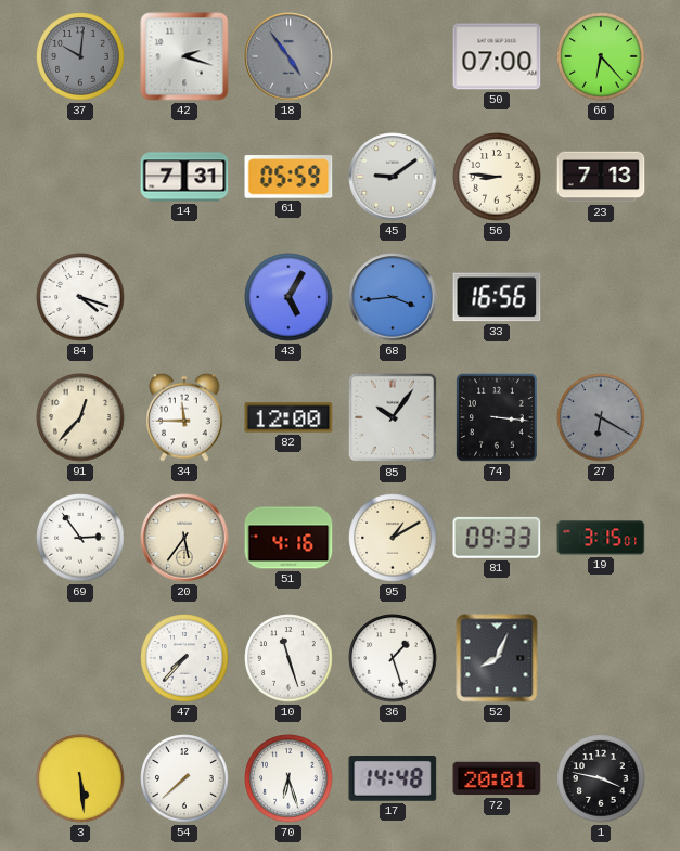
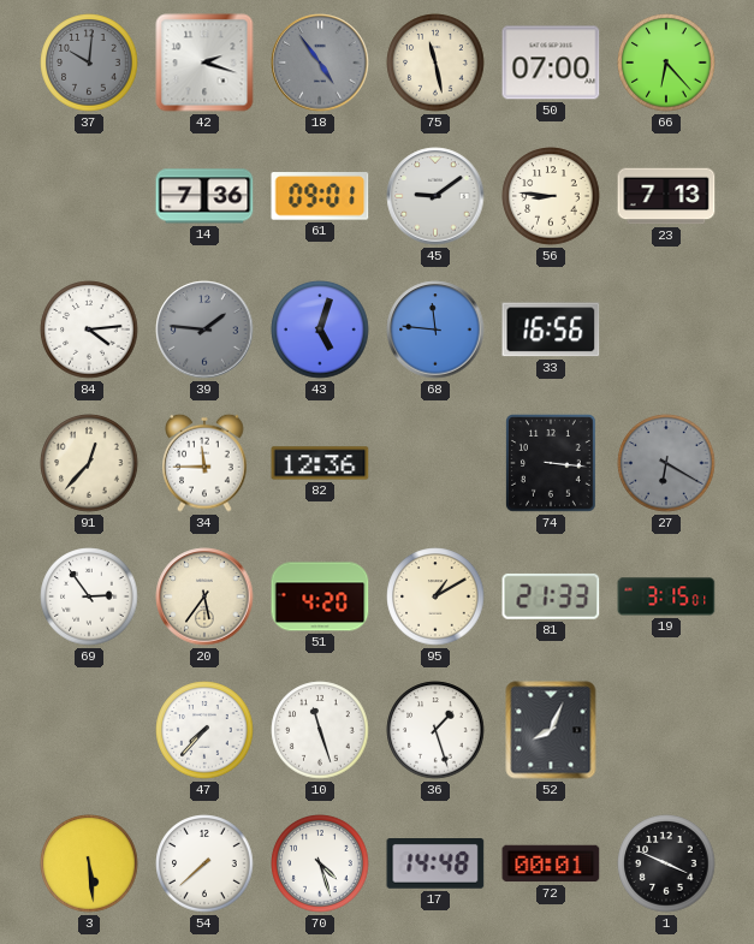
75: none -> 11:28 (435, 63)
14: 7:31 -> 7:36 (204, 196)
61: 05:59 -> 09:01 (320, 196)
84: 4:18 -> 4:14 (89, 329)
39: none -> 1:46 (204, 329)
43: 5:05 -> 5:03 (320, 329)
68: 3:44 -> 11:46 (435, 329)
82: 12:00 -> 12:36 (320, 463)
85: 10:06 -> none (393, 417)
51: 4:16 -> 4:20 (320, 596)
81: 09:33 -> 21:33 (551, 596)
70: 6:27 -> 4:27 (320, 863)
72: 20:01 -> 00:01 (551, 863)
1: 3:47 -> 3:49 (666, 863)
